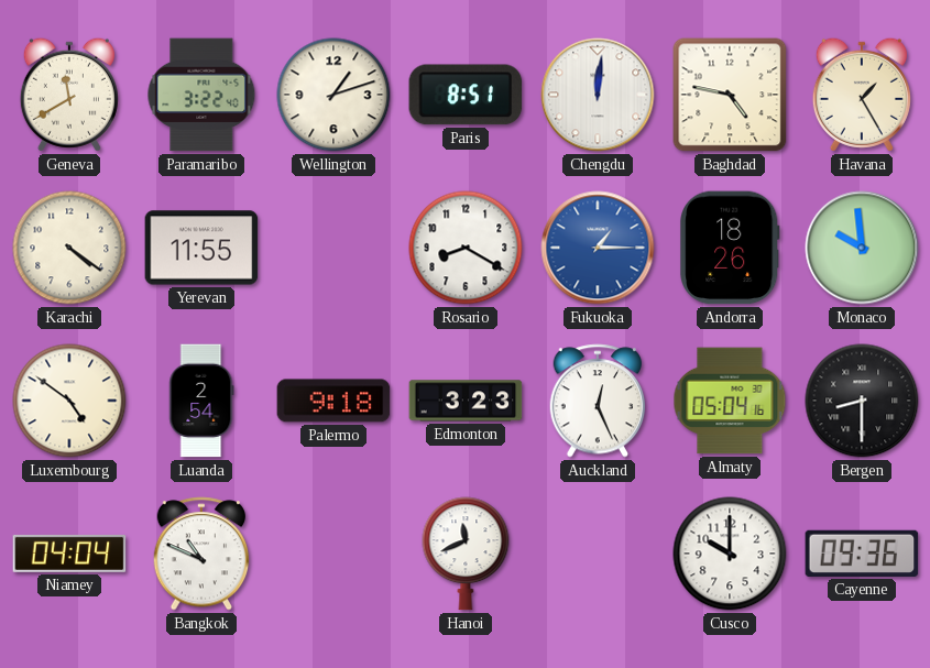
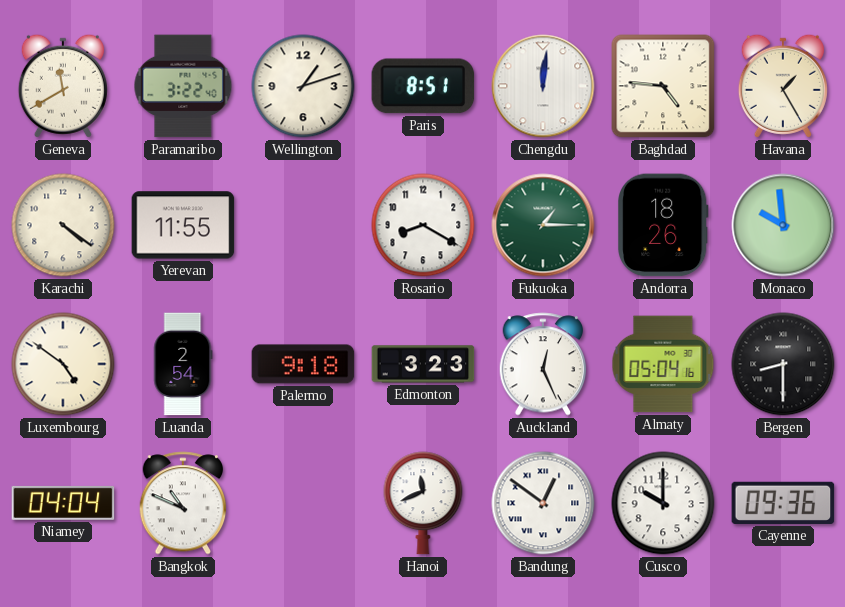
Baghdad: 4:47 -> 4:46 (663, 86)
Fukuoka dial: blue -> green (543, 225)
Bandung: none -> 12:51 (543, 503)
